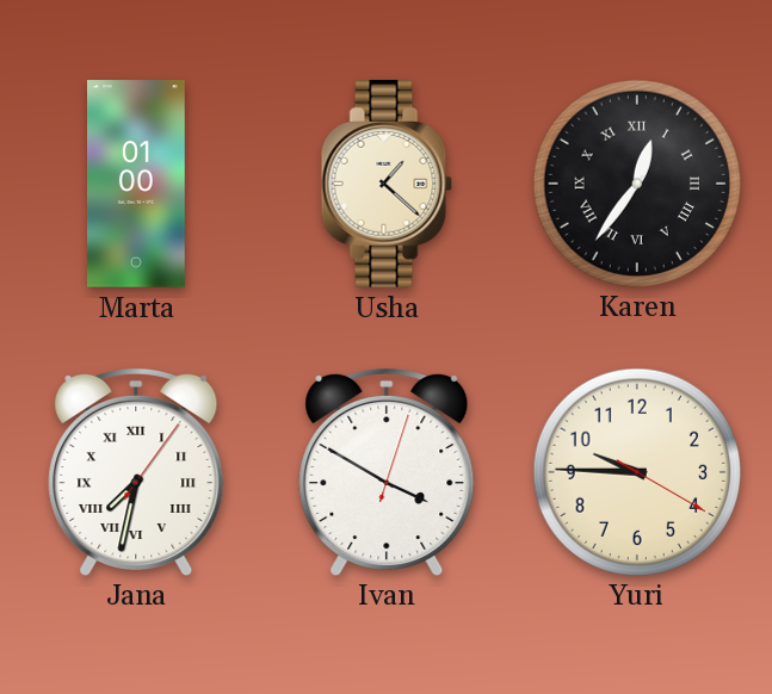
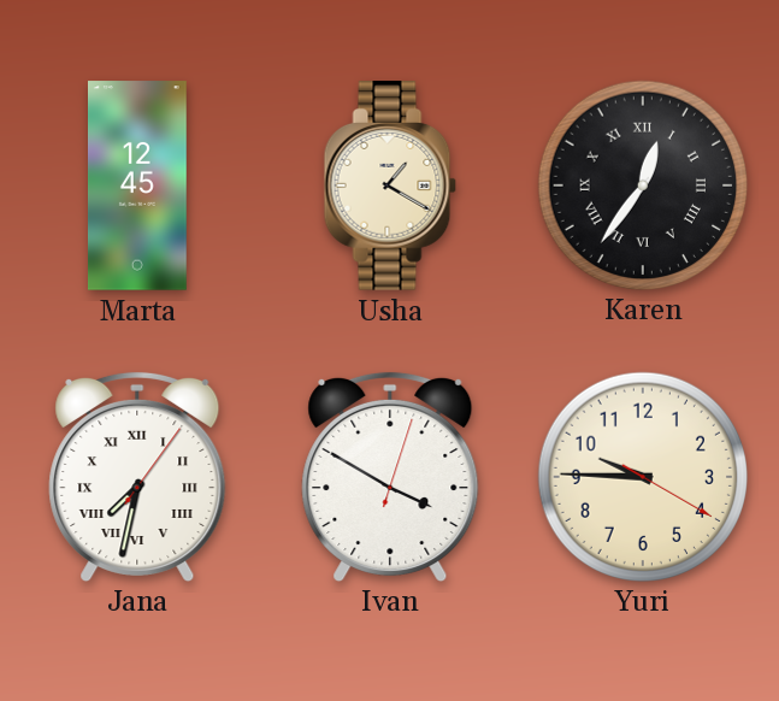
Marta: 01:00 -> 12:45 (138, 185)
Usha: 1:22 -> 1:20 (390, 185)
